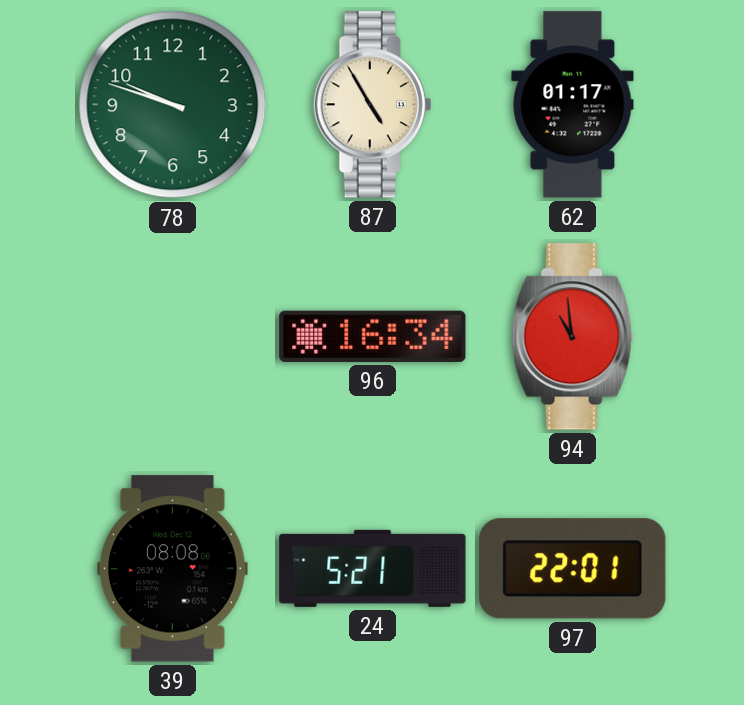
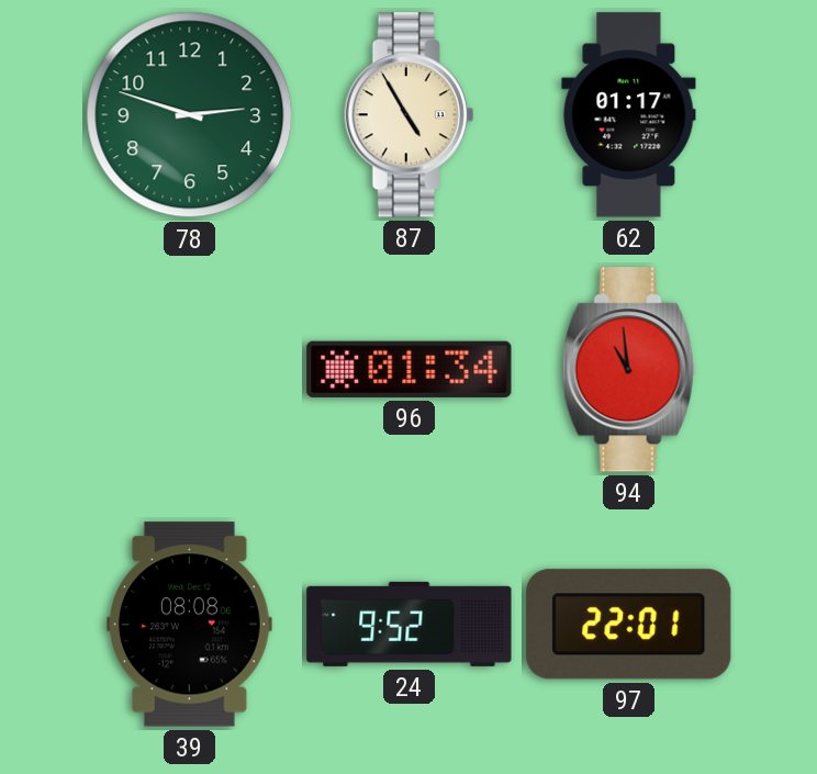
78: 9:48 -> 2:48 (190, 115)
96: 16:34 -> 01:34 (410, 369)
24: 5:21 -> 9:52 (410, 624)
